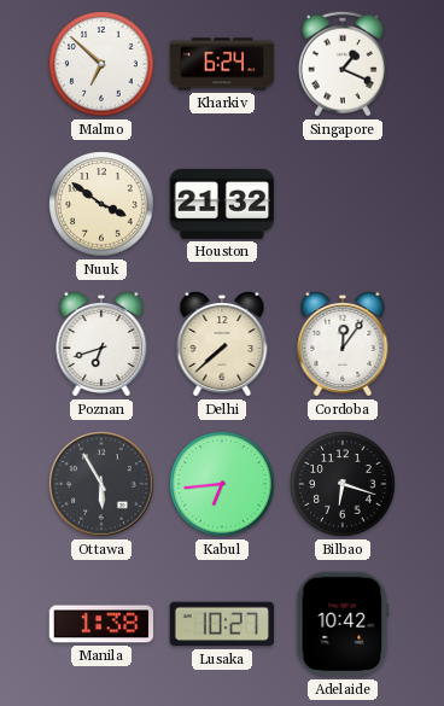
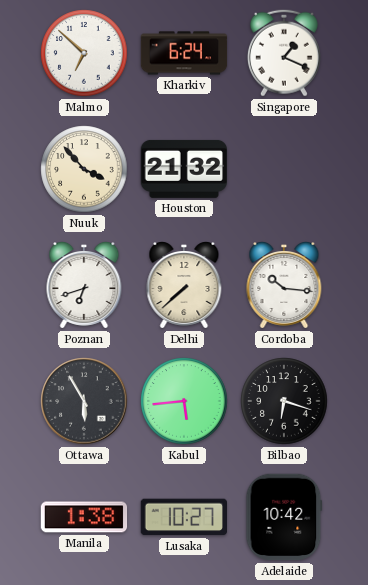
Nuuk: 3:51 -> 3:53 (84, 169)
Cordoba: 12:06 -> 10:16 (284, 286)
Kabul: 6:44 -> 5:44 (184, 401)
